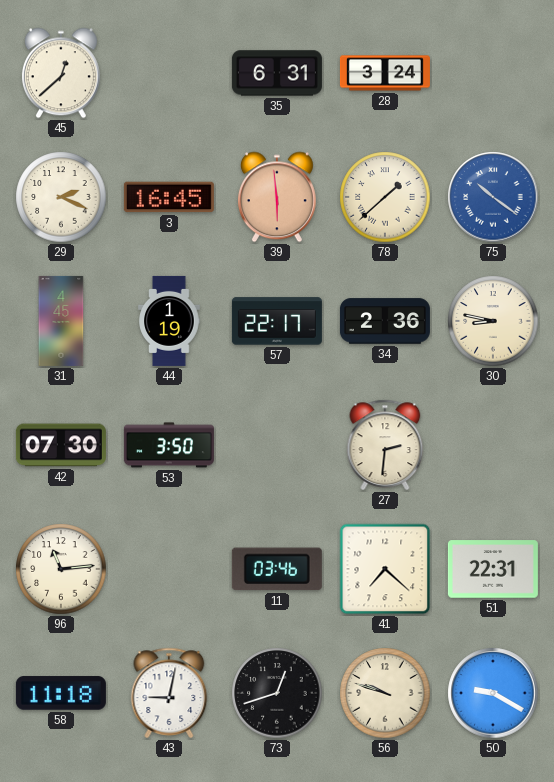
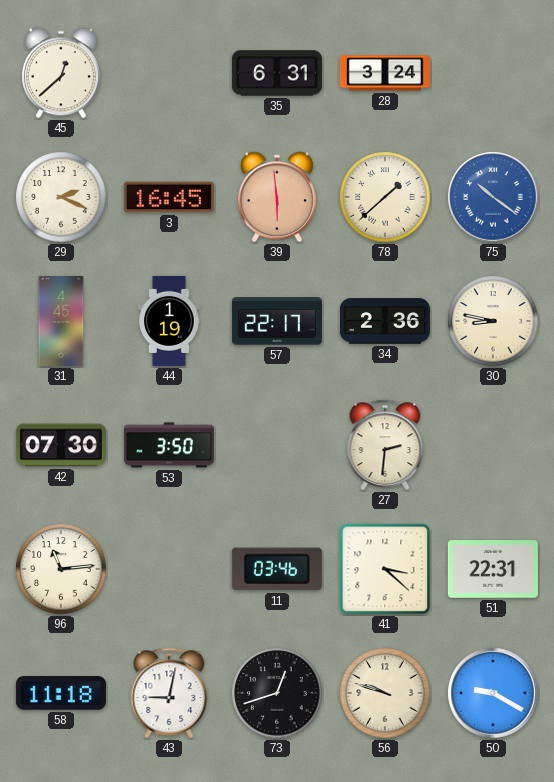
41: 7:22 -> 3:22 (385, 569)
